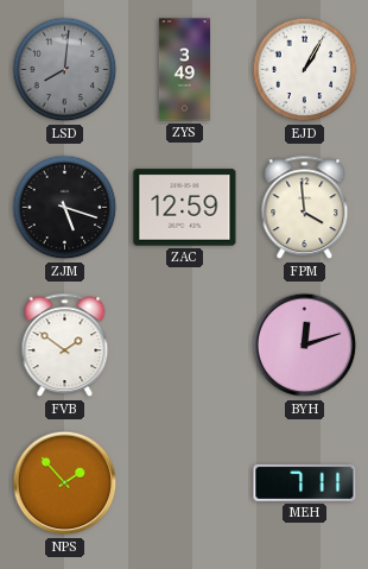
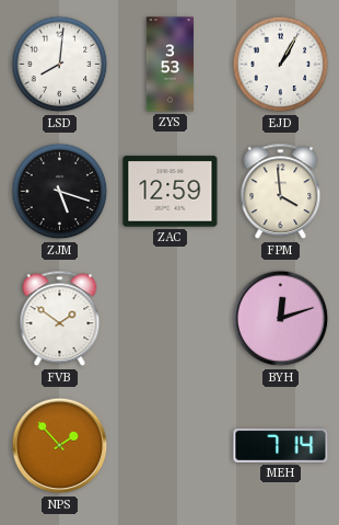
LSD dial: grey -> white (60, 65)
ZYS: 3:49 -> 3:53 (169, 65)
MEH: 7:11 -> 7:14 (281, 445)
